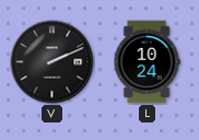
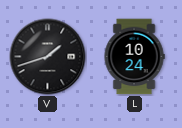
V: 2:11 -> 1:42 (48, 57)
